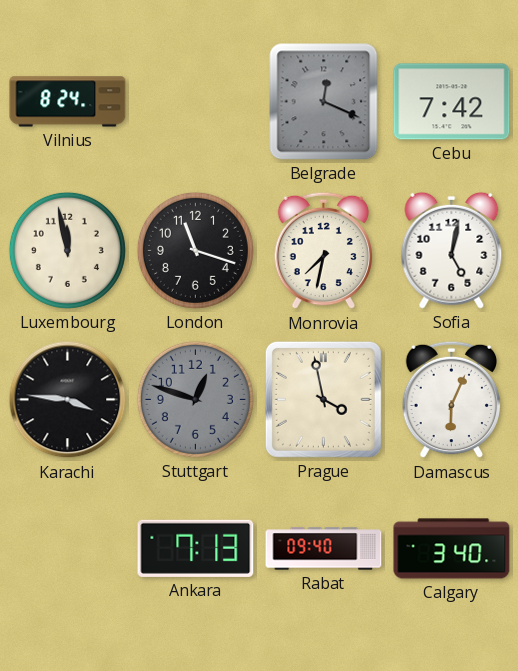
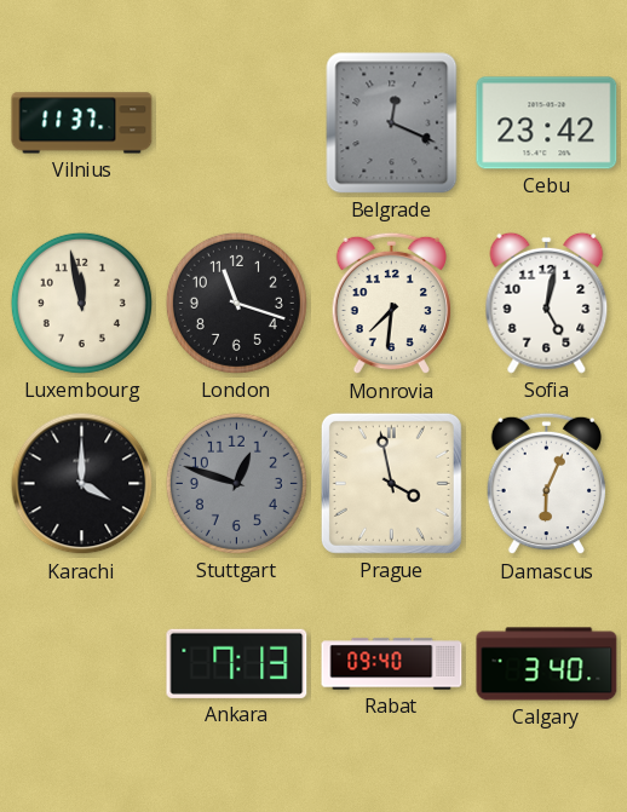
Vilnius: 8:24 -> 11:37 (82, 123)
Cebu: 7:42 -> 23:42 (547, 123)
Monrovia: 7:32 -> 7:31 (392, 304)
Karachi: 3:46 -> 4:00 (82, 484)
